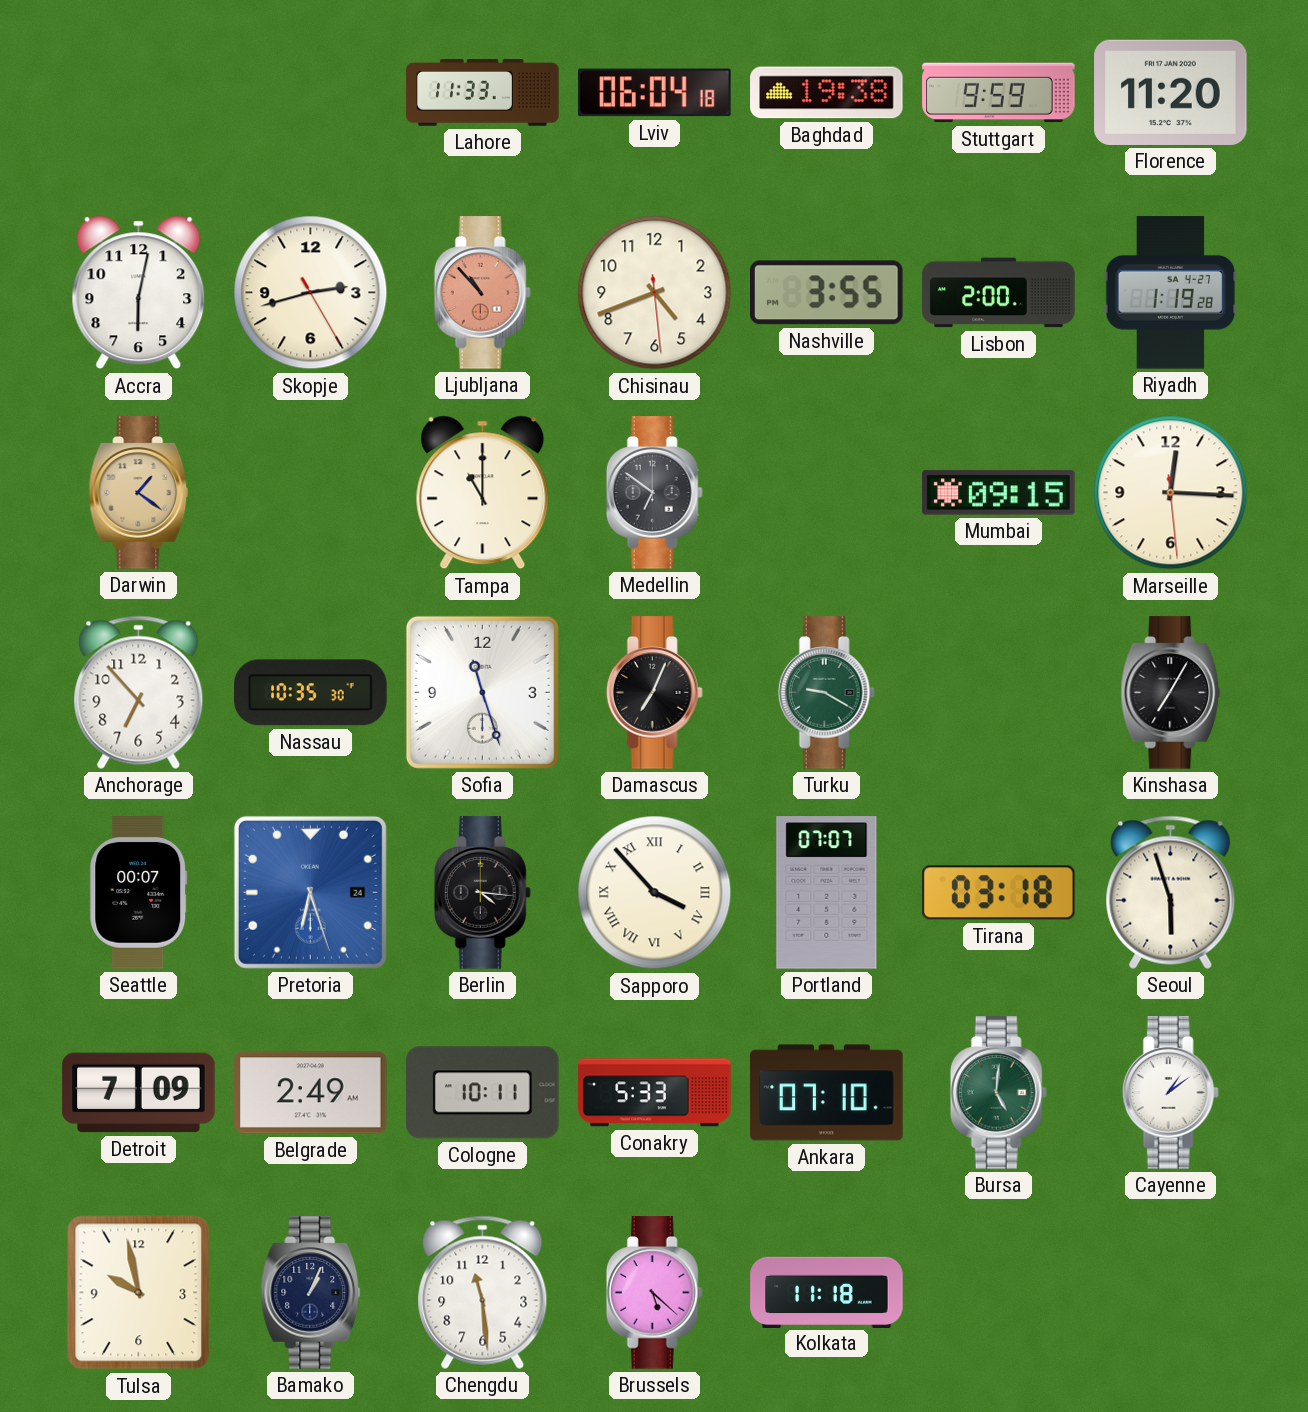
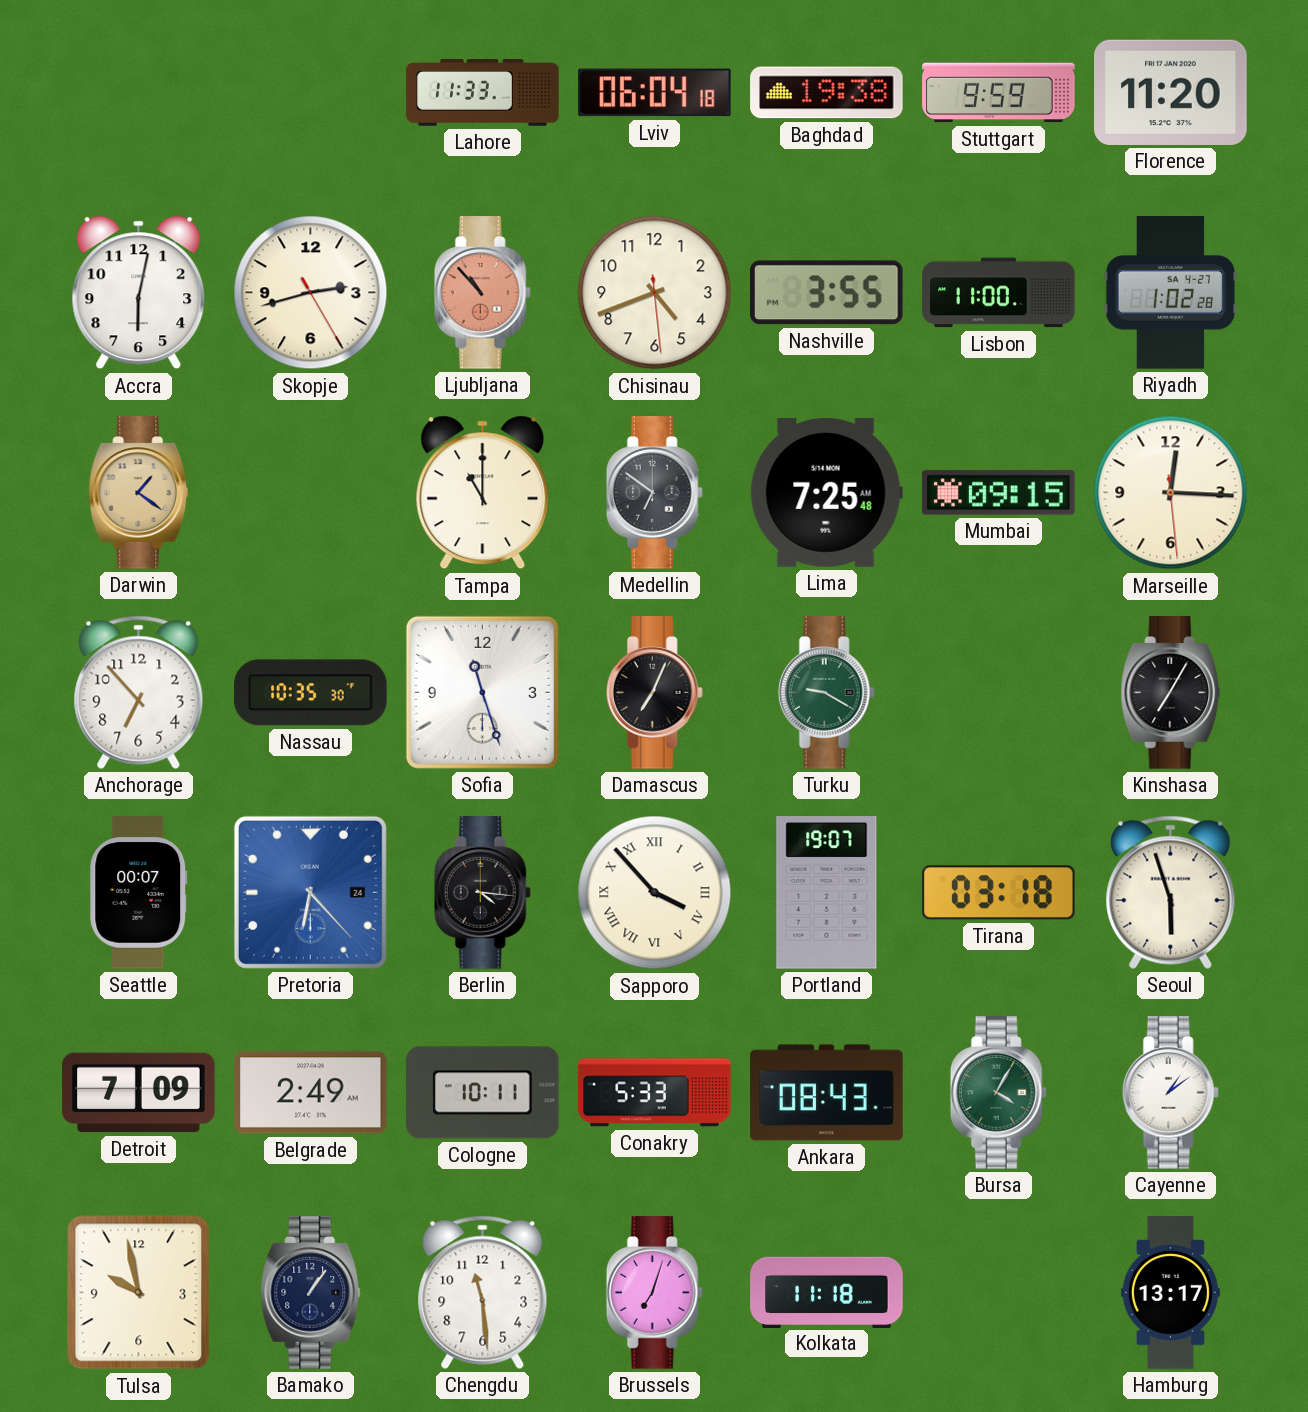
Lisbon: 2:00 -> 11:00 (999, 293)
Riyadh: 1:19 -> 1:02 (1171, 293)
Lima: none -> 7:25 (826, 492)
Pretoria: 6:27 -> 6:23 (310, 892)
Portland: 07:07 -> 19:07 (827, 893)
Ankara: 07:10 -> 08:43 (827, 1093)
Bursa: 5:01 -> 4:05 (998, 1093)
Bamako: 1:04 -> 1:06 (311, 1293)
Brussels: 5:22 -> 7:03 (654, 1293)
Hamburg: none -> 13:17 (1170, 1293)
